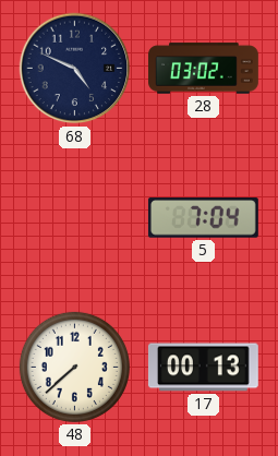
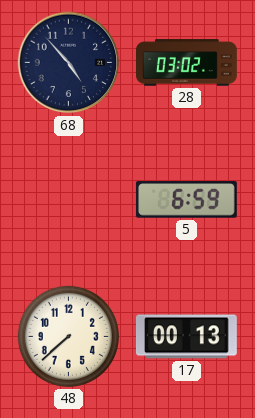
68: 4:49 -> 4:53 (69, 63)
5: 7:04 -> 6:59 (186, 200)
